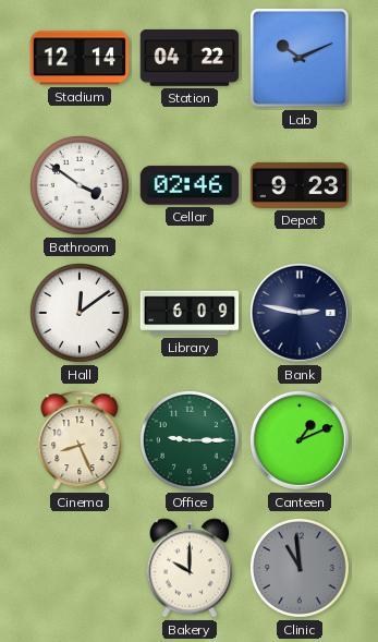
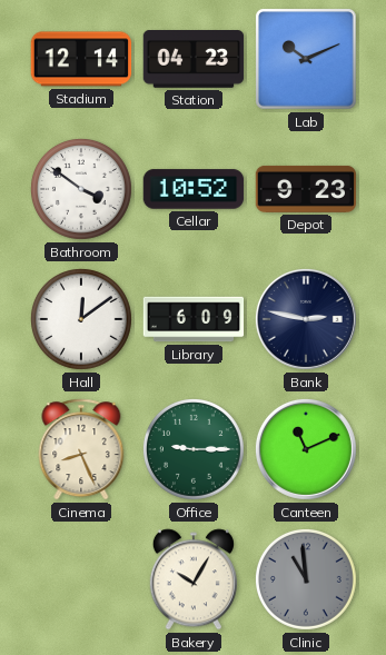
Station: 04:22 -> 04:23 (194, 60)
Cellar: 02:46 -> 10:52 (194, 189)
Canteen: 1:11 -> 11:11 (306, 449)
Bakery: 10:00 -> 10:05 (194, 579)
